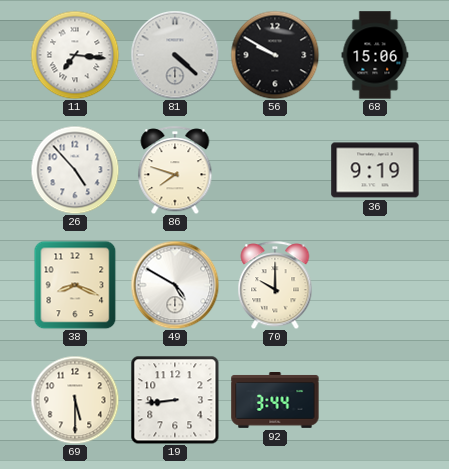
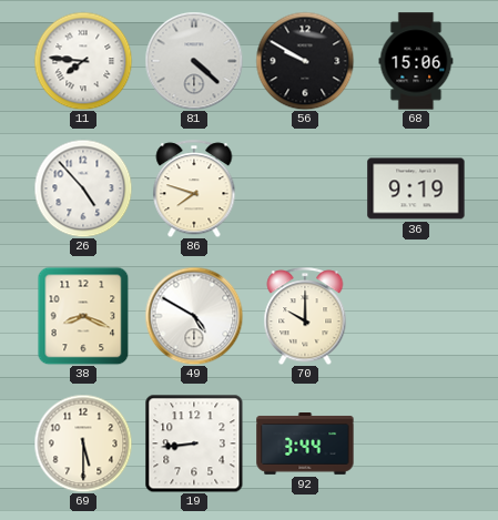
11: 7:16 -> 7:46 (83, 61)
